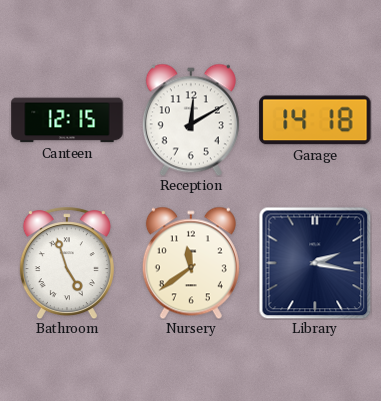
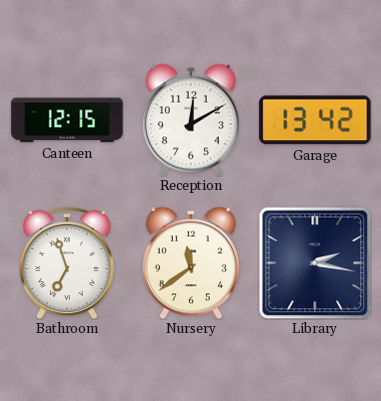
Garage: 14:18 -> 13:42 (315, 120)
Bathroom: 4:57 -> 6:57 (67, 263)
